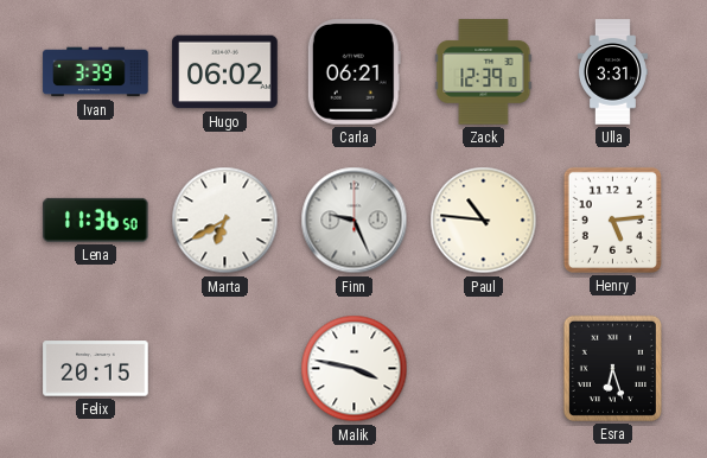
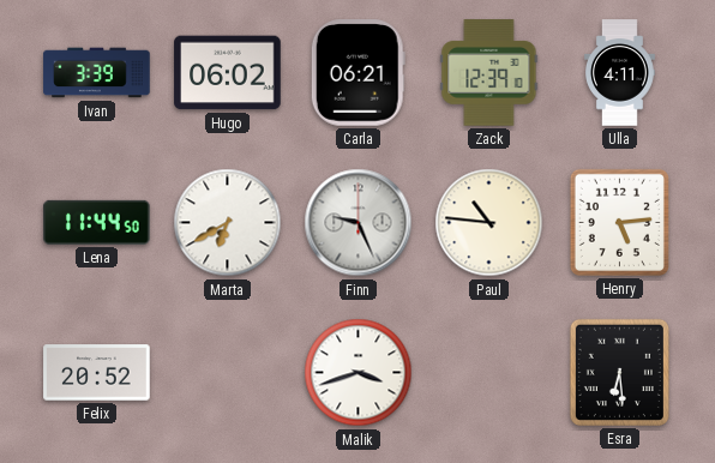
Ulla: 3:31 -> 4:11 (620, 73)
Lena: 11:36 -> 11:44 (97, 222)
Felix: 20:15 -> 20:52 (97, 373)
Malik: 3:47 -> 3:42 (359, 373)
Esra: 6:27 -> 6:29 (619, 372)
